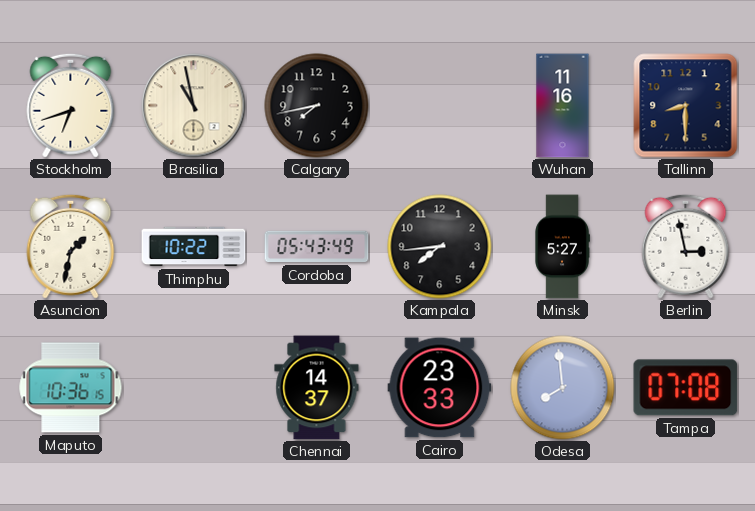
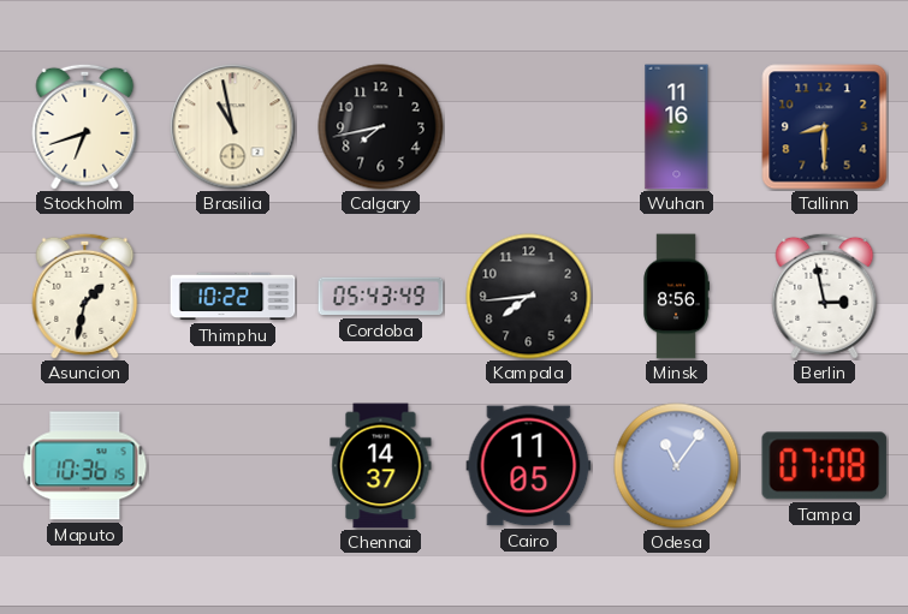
Minsk: 5:27 -> 8:56 (676, 297)
Cairo: 23:33 -> 11:05 (529, 466)
Odesa: 7:59 -> 11:06 (677, 466)
